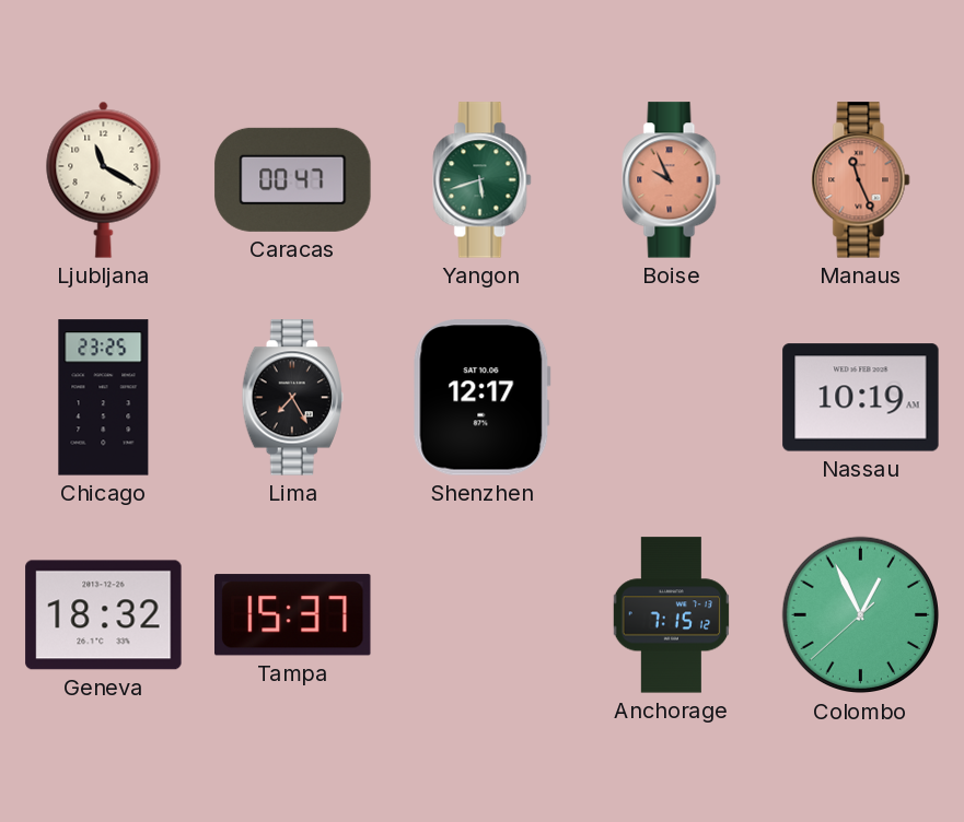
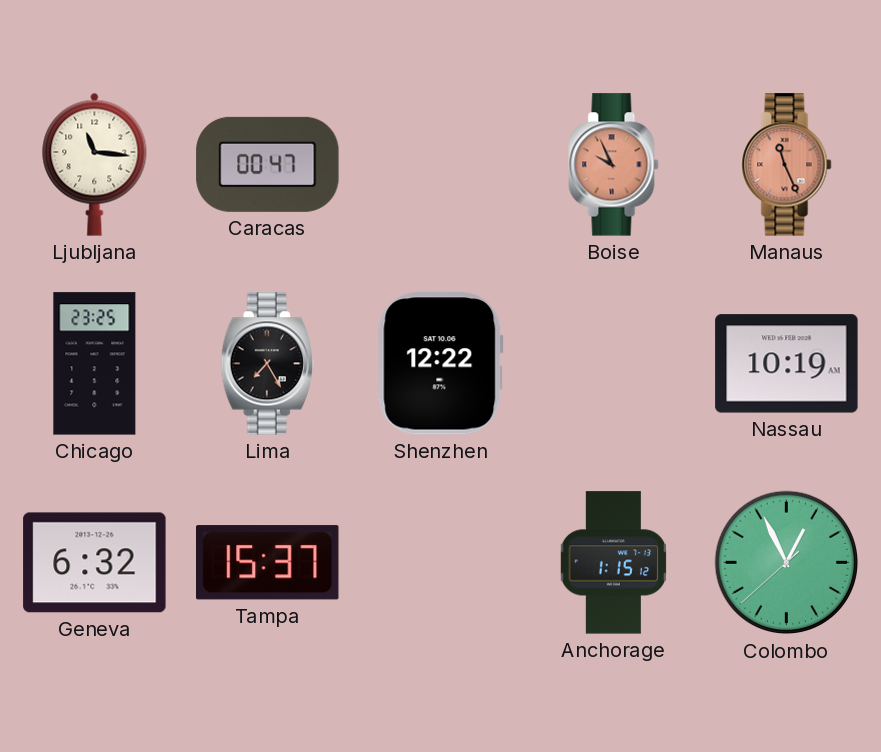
Ljubljana: 11:20 -> 11:16 (95, 164)
Yangon: 5:42 -> none (483, 180)
Shenzhen: 12:17 -> 12:22 (440, 364)
Geneva: 18:32 -> 6:32 (95, 563)
Anchorage: 7:15 -> 1:15 (613, 563)
